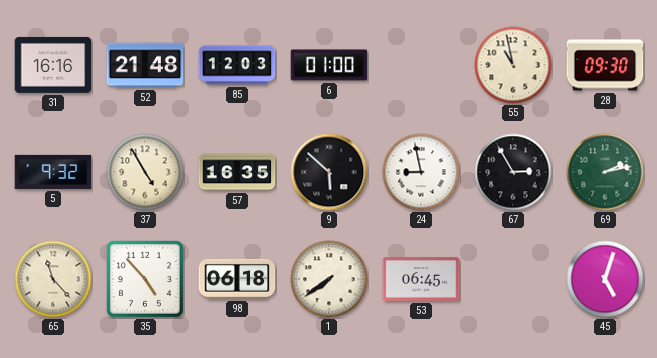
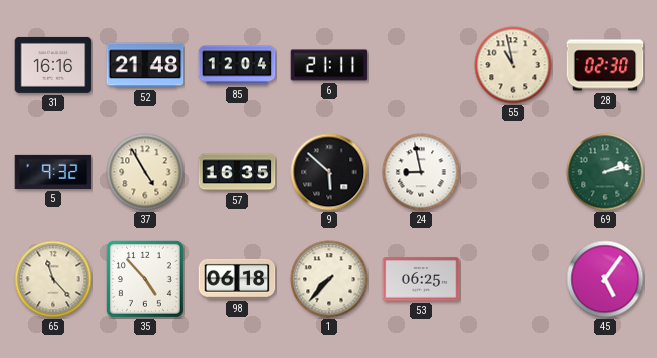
85: 12:03 -> 12:04 (237, 65)
6: 01:00 -> 21:11 (329, 65)
28: 09:30 -> 02:30 (605, 65)
67: 2:55 -> none (513, 172)
1: 7:39 -> 7:37 (329, 279)
53: 06:45 -> 06:25 (421, 279)
45: 5:03 -> 5:06 (605, 279)
